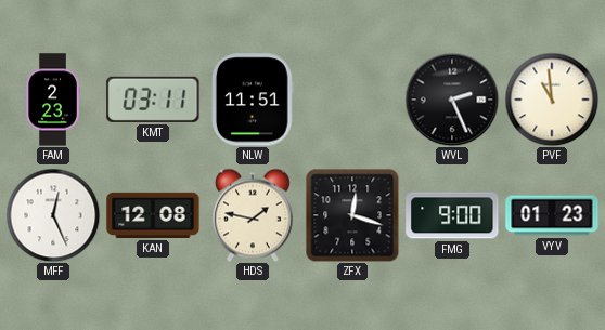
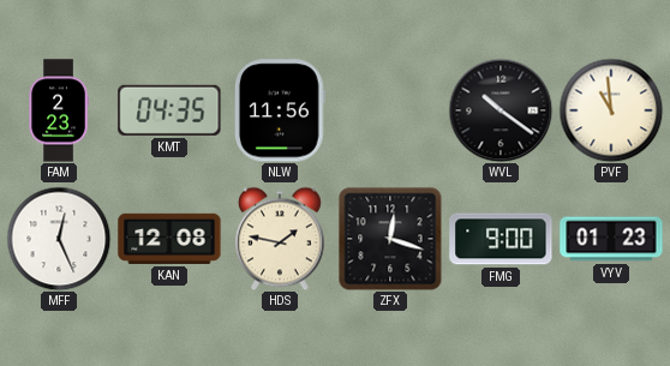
KMT: 03:11 -> 04:35 (169, 110)
NLW: 11:51 -> 11:56 (280, 110)
WVL: 2:26 -> 10:21 (501, 110)
